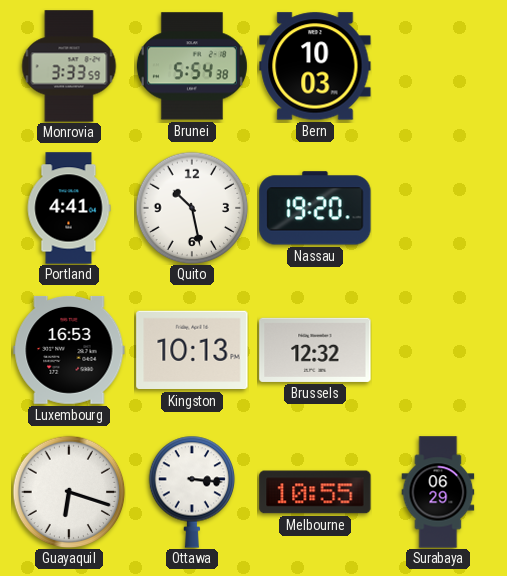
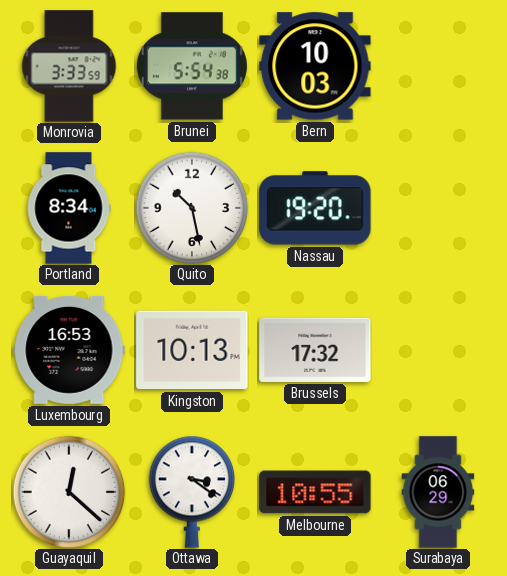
Portland: 4:41 -> 8:34 (69, 208)
Brussels: 12:32 -> 17:32 (315, 350)
Guayaquil: 6:18 -> 12:22 (69, 492)
Ottawa: 3:16 -> 3:21 (192, 492)
